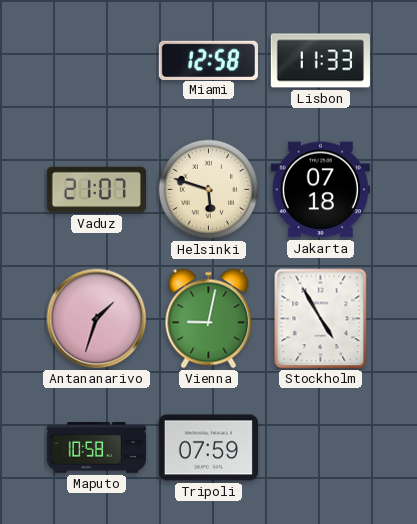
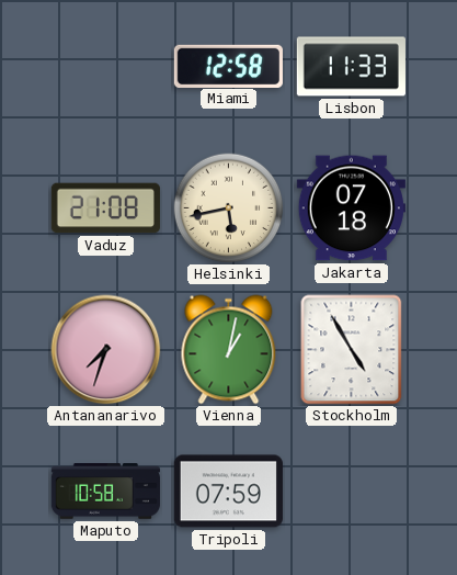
Vaduz: 21:07 -> 21:08 (105, 208)
Helsinki: 5:48 -> 5:43 (229, 208)
Antananarivo: 1:33 -> 7:33 (106, 350)
Vienna: 9:02 -> 1:02 (229, 350)
